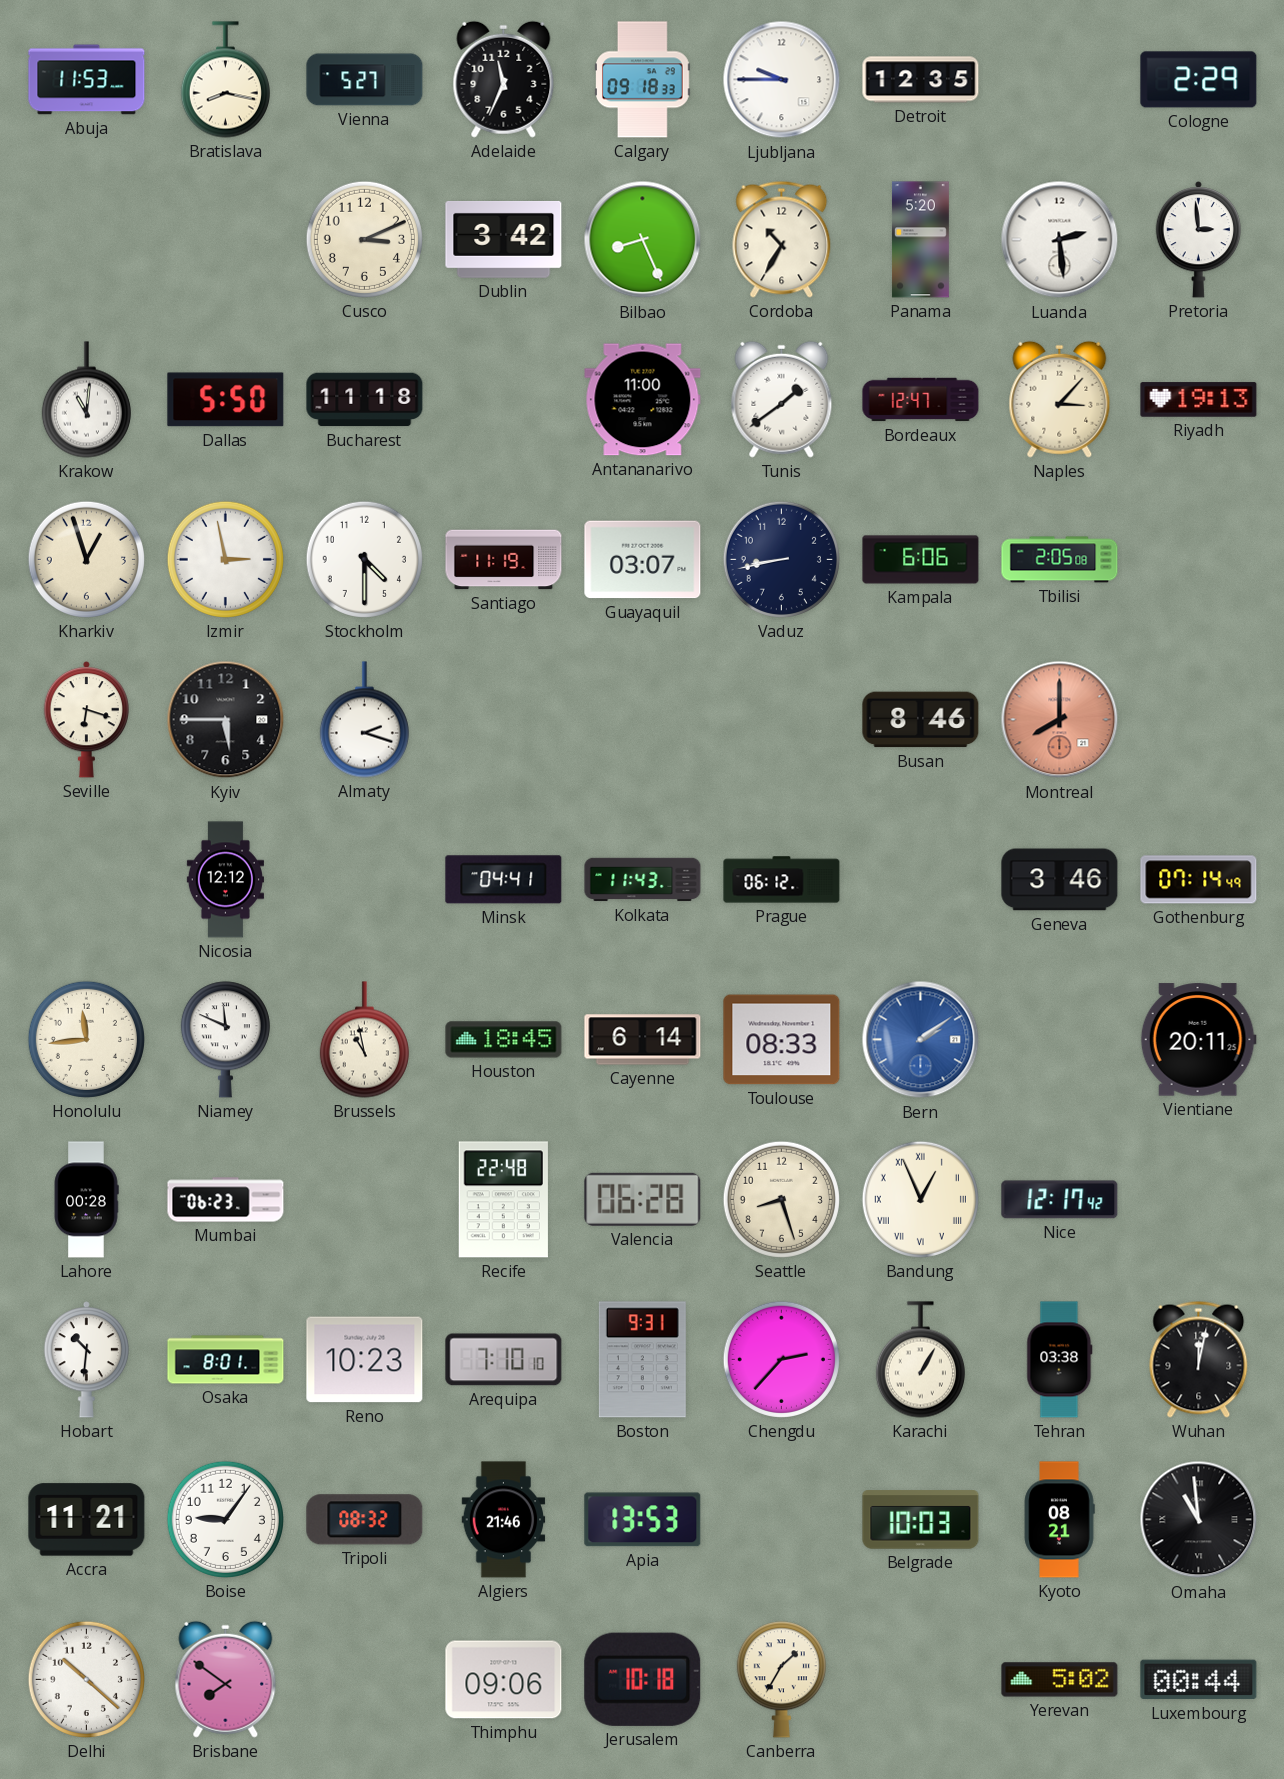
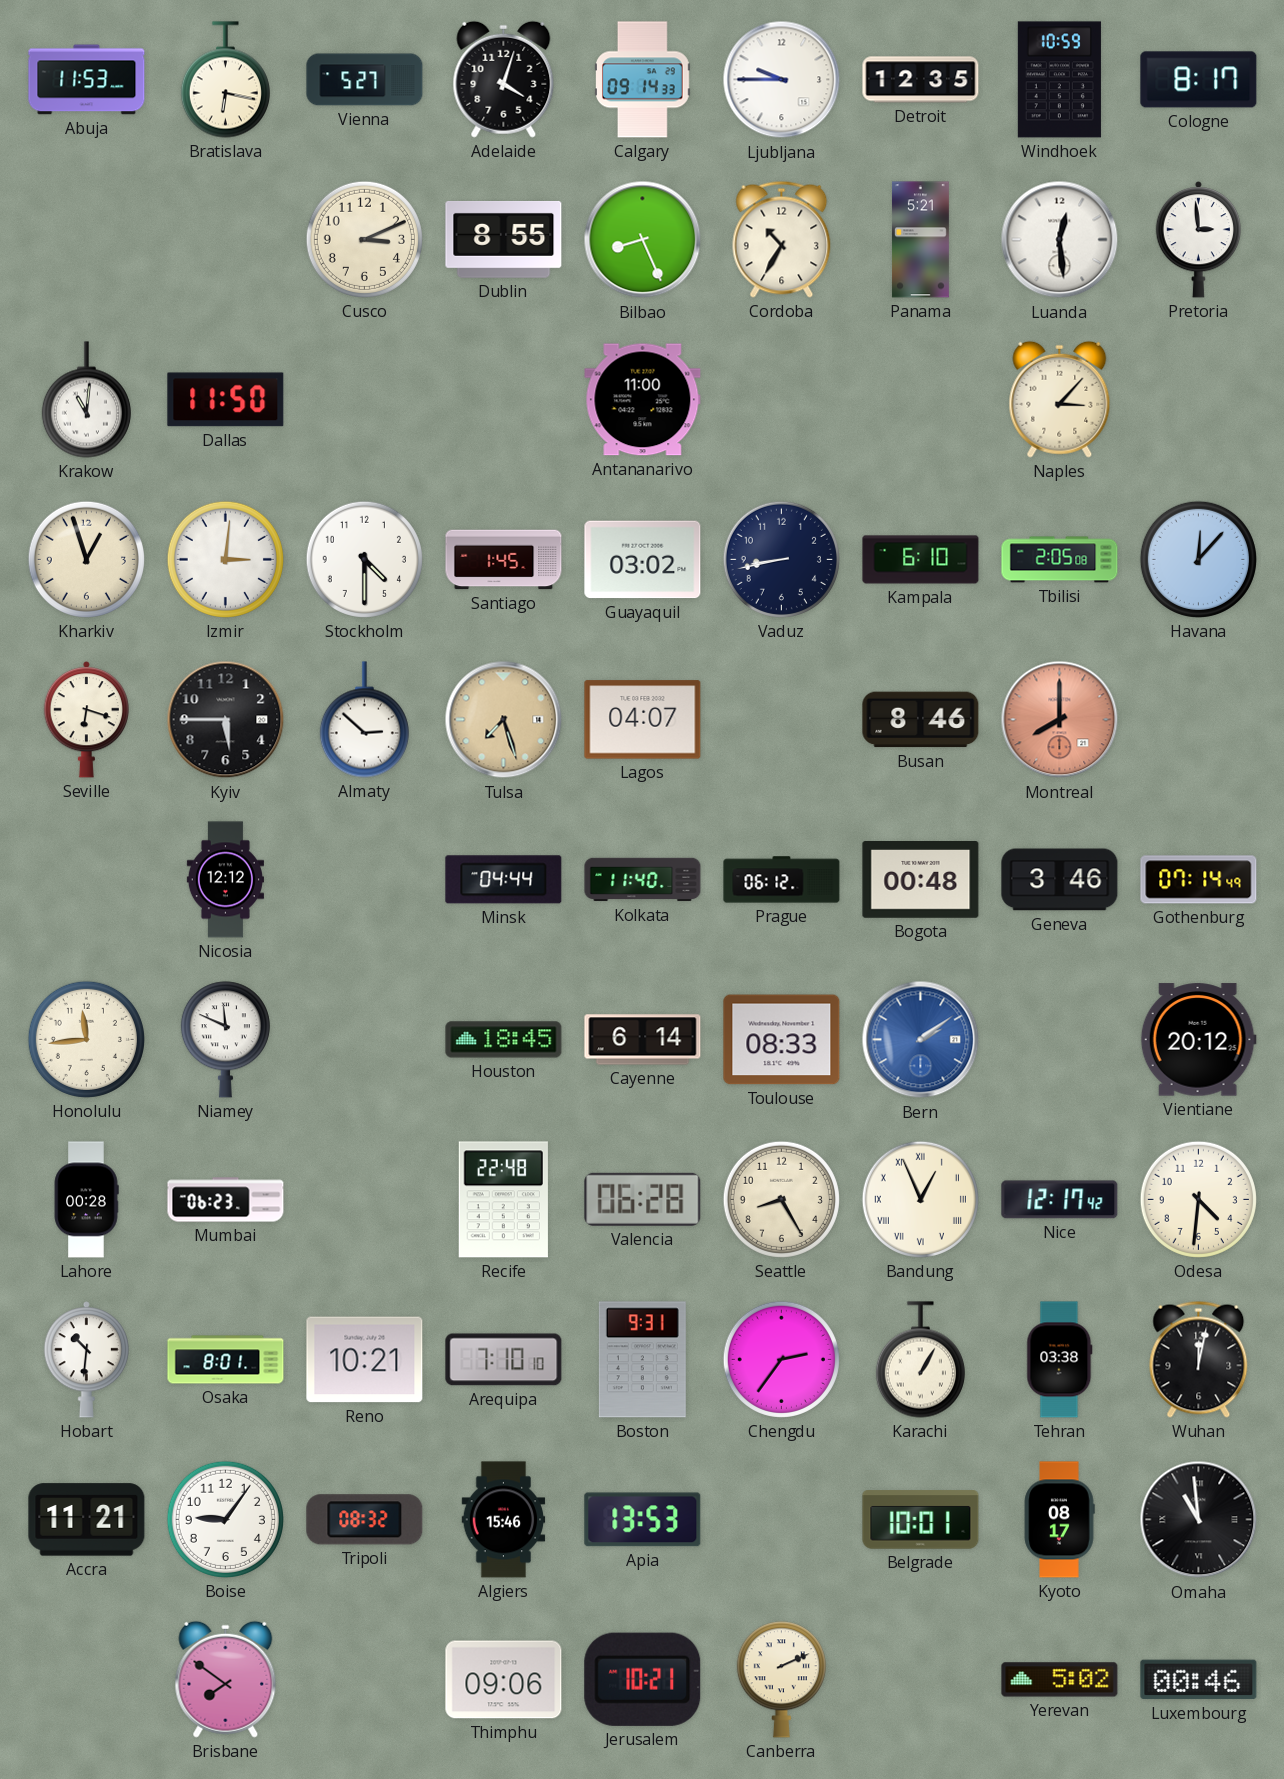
Bratislava: 8:17 -> 6:17 (225, 80)
Adelaide: 11:34 -> 4:03 (504, 79)
Calgary: 09:18 -> 09:14 (643, 80)
Windhoek: none -> 10:59 (1059, 80)
Cologne: 2:29 -> 8:17 (1199, 80)
Dublin: 3:42 -> 8:55 (504, 239)
Panama: 5:20 -> 5:21 (921, 240)
Luanda: 2:29 -> 12:29 (1060, 240)
Dallas: 5:50 -> 11:50 (226, 400)
Bucharest: 11:18 -> none (365, 400)
Tunis: 1:39 -> none (782, 399)
Bordeaux: 12:47 -> none (921, 400)
Riyadh: 19:13 -> none (1199, 400)
Izmir: 2:58 -> 3:01 (225, 559)
Santiago: 11:19 -> 1:45 (504, 560)
Guayaquil: 03:07 -> 03:02 (643, 560)
Kampala: 6:06 -> 6:10 (921, 560)
Havana: none -> 12:07 (1198, 559)
Almaty: 2:18 -> 2:52 (364, 720)
Tulsa: none -> 7:27 (504, 720)
Lagos: none -> 04:07 (643, 720)
Minsk: 04:41 -> 04:44 (504, 880)
Kolkata: 11:43 -> 11:40 (643, 880)
Bogota: none -> 00:48 (921, 880)
Brussels: 10:58 -> none (364, 1040)
Vientiane: 20:11 -> 20:12 (1198, 1040)
Seattle: 8:27 -> 8:25 (781, 1199)
Odesa: none -> 4:31 (1198, 1199)
Reno: 10:23 -> 10:21 (365, 1360)
Chengdu: 2:37 -> 2:36 (781, 1359)
Algiers: 21:46 -> 15:46 (504, 1520)
Belgrade: 10:03 -> 10:01 (921, 1520)
Kyoto: 08:21 -> 08:17 (1059, 1520)
Delhi: 10:22 -> none (86, 1679)
Jerusalem: 10:18 -> 10:21 (643, 1679)
Canberra: 1:35 -> 2:11 (781, 1680)
Luxembourg: 00:44 -> 00:46 (1199, 1680)
